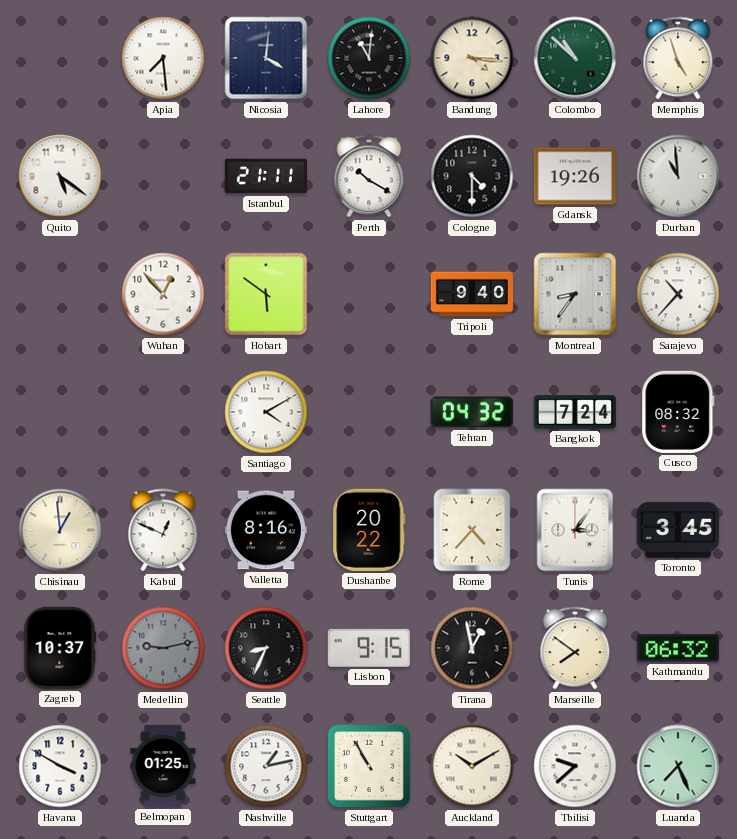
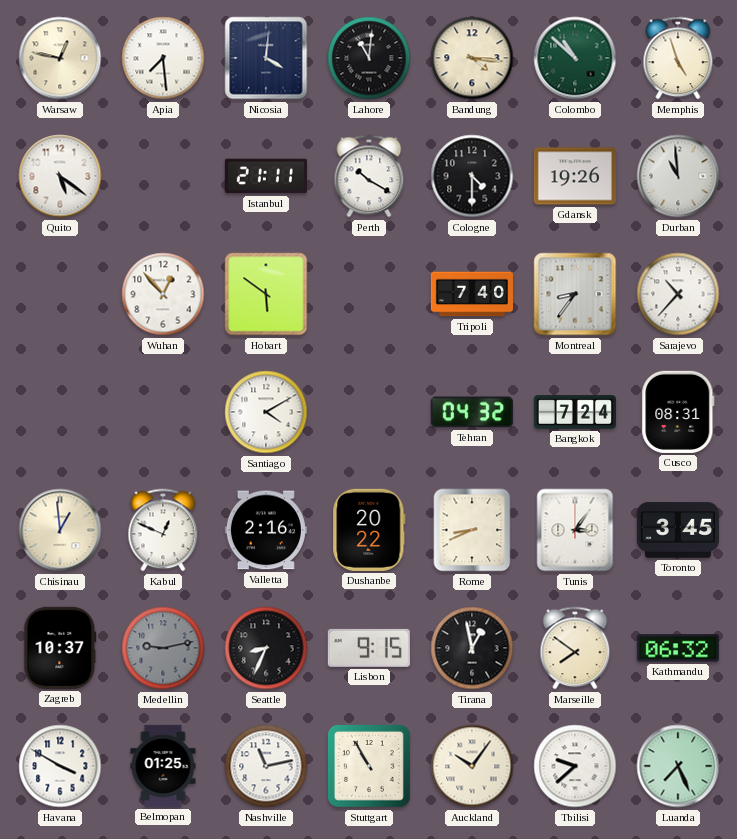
Warsaw: none -> 12:47 (60, 58)
Tripoli: 9:40 -> 7:40 (471, 294)
Cusco: 08:32 -> 08:31 (678, 412)
Valletta: 8:16 -> 2:16 (266, 530)
Rome: 4:37 -> 8:41 (472, 530)
Nashville: 1:13 -> 11:13 (266, 766)
Auckland: 10:10 -> 10:06 (472, 766)
